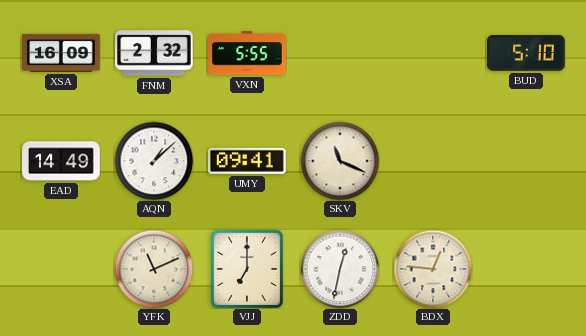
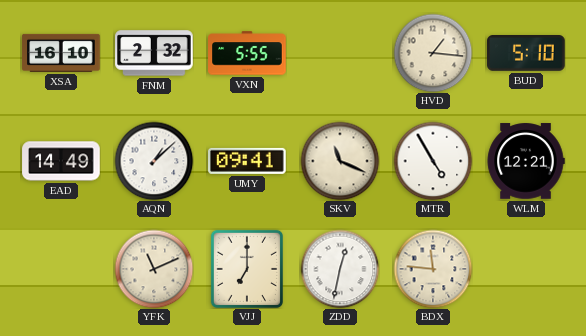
XSA: 16:09 -> 16:10 (61, 53)
HVD: none -> 1:16 (433, 53)
MTR: none -> 4:55 (433, 161)
WLM: none -> 12:21 (526, 161)
BDX: 12:46 -> 11:46 (433, 269)
